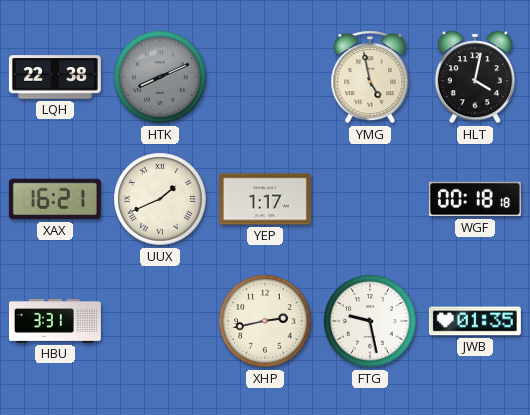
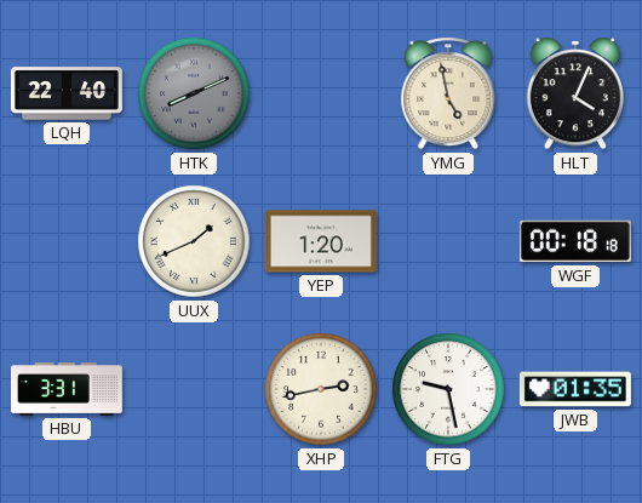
LQH: 22:38 -> 22:40 (67, 93)
HLT: 4:02 -> 4:04 (574, 93)
XAX: 16:21 -> none (55, 199)
YEP: 1:17 -> 1:20 (321, 241)
